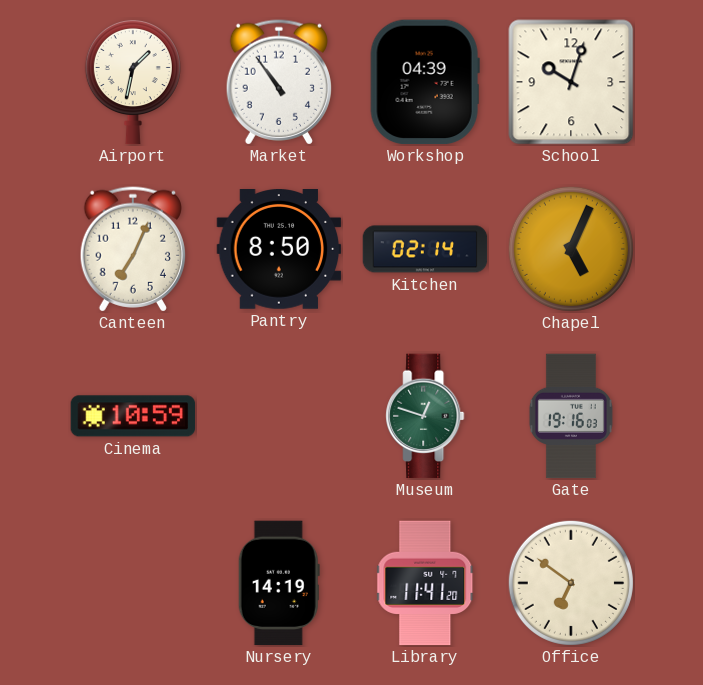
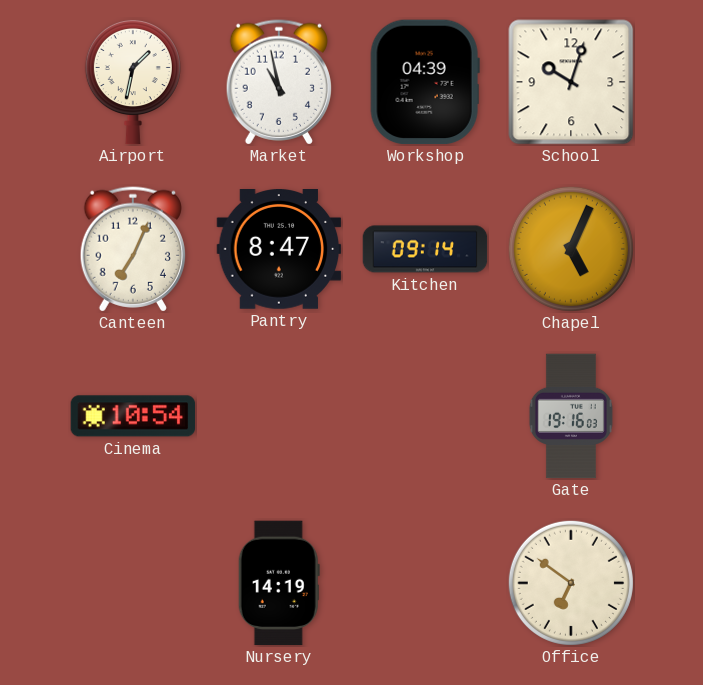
Market: 10:54 -> 10:58 (278, 82)
Pantry: 8:50 -> 8:47 (279, 250)
Kitchen: 02:14 -> 09:14 (425, 249)
Cinema: 10:59 -> 10:54 (133, 416)
Museum: 12:48 -> none (425, 416)
Library: 11:41 -> none (426, 583)
